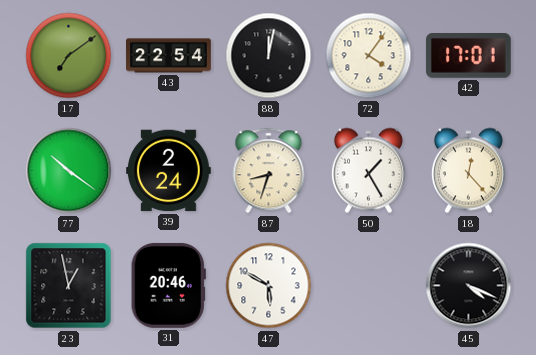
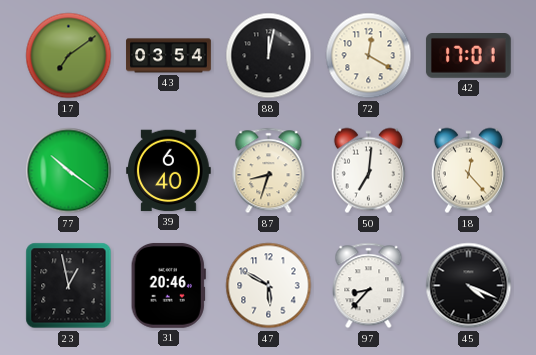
43: 22:54 -> 03:54 (169, 56)
72: 4:06 -> 12:20 (369, 56)
39: 2:24 -> 6:40 (169, 171)
50: 1:25 -> 7:01 (368, 171)
97: none -> 8:37 (369, 286)
